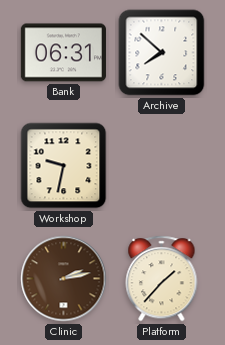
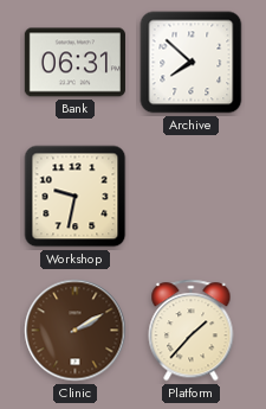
Clinic: 2:13 -> 2:10 (76, 331)
